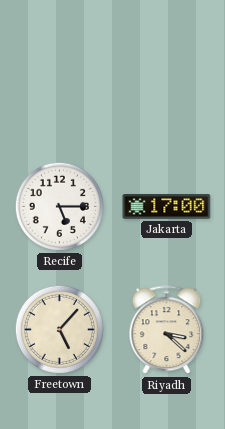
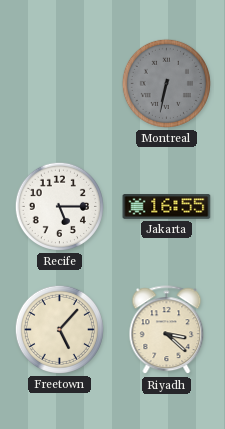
Montreal: none -> 6:32 (166, 83)
Jakarta: 17:00 -> 16:55 (167, 207)
